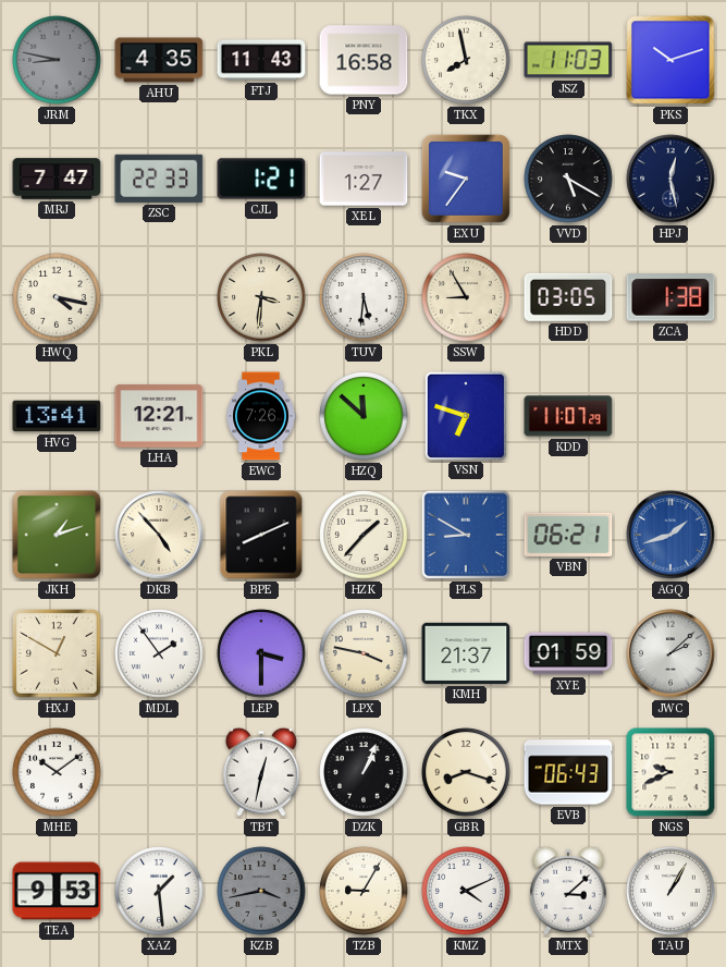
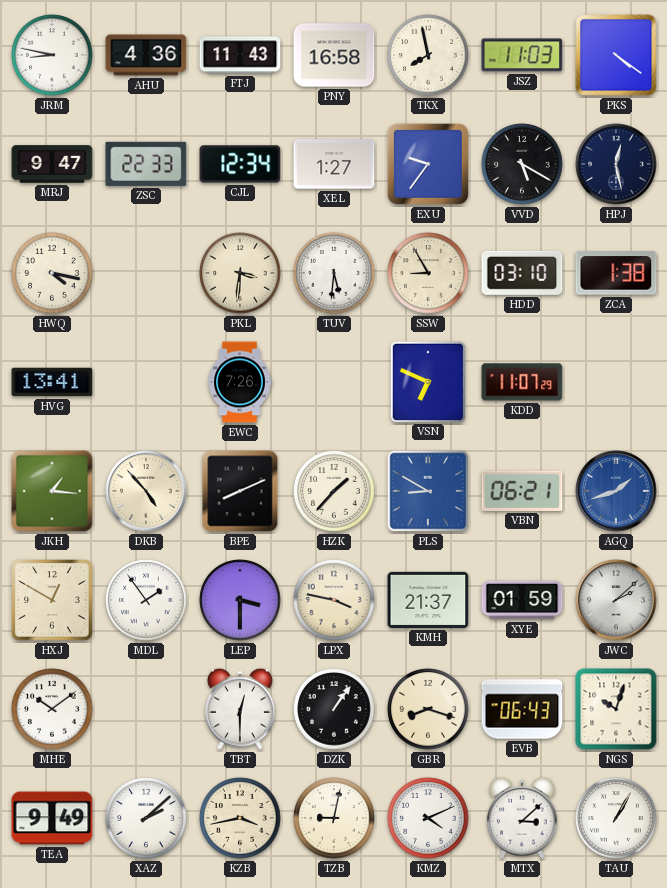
JRM dial: grey -> white (52, 55)
AHU: 4:35 -> 4:36 (146, 55)
PKS: 10:12 -> 4:21 (616, 55)
MRJ: 7:47 -> 9:47 (52, 164)
CJL: 1:21 -> 12:34 (240, 164)
HDD: 03:05 -> 03:10 (522, 273)
LHA: 12:21 -> none (159, 416)
HZQ: 11:52 -> none (364, 416)
VSN: 6:48 -> 6:49 (427, 381)
JKH: 1:12 -> 1:16 (52, 491)
TBT: 12:32 -> 12:30 (241, 709)
DZK: 1:04 -> 1:06 (334, 709)
NGS: 9:41 -> 10:03 (616, 709)
TEA: 9:53 -> 9:49 (52, 818)
XAZ: 1:29 -> 2:08 (146, 818)
KZB dial: grey -> cream (240, 818)
TZB: 9:05 -> 9:02 (334, 818)
